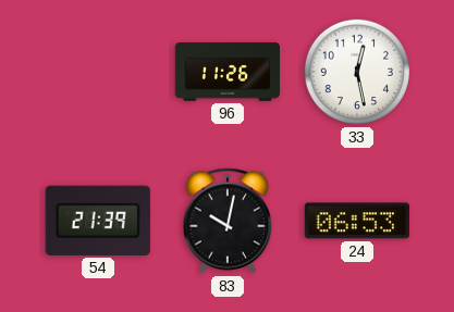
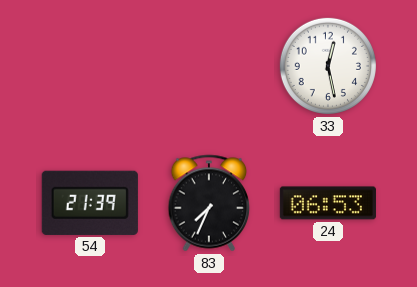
96: 11:26 -> none (226, 72)
83: 10:02 -> 7:34 (209, 203)
